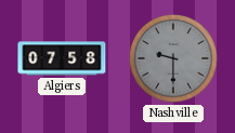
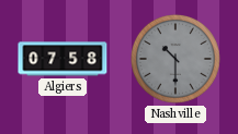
Nashville: 9:30 -> 10:30 (175, 59)
